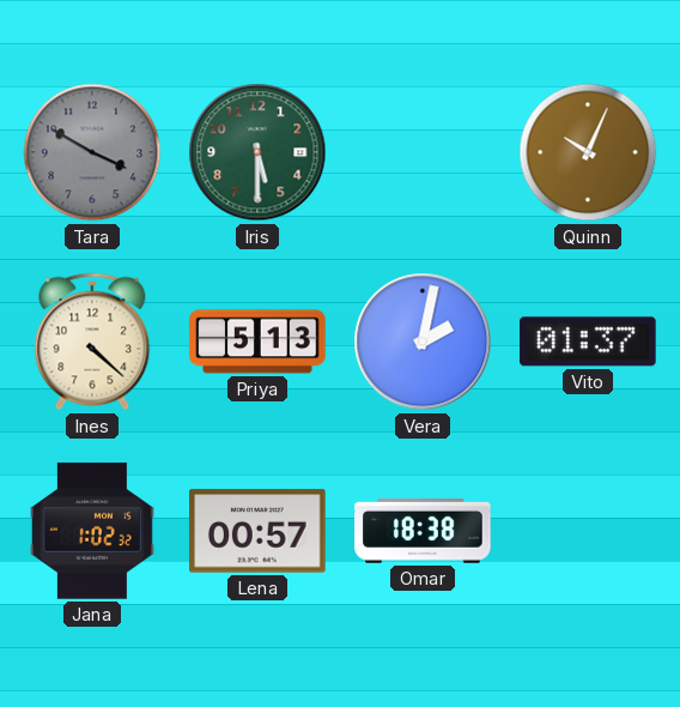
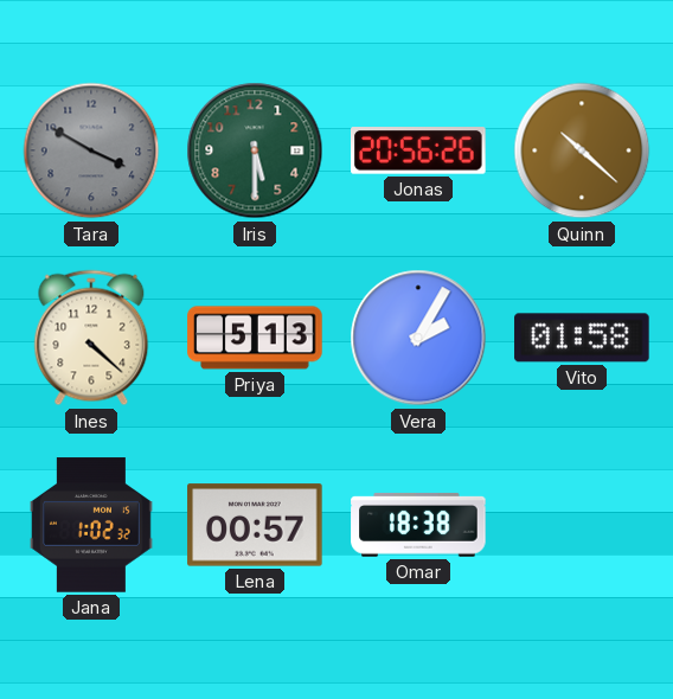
Jonas: none -> 20:56 (418, 152)
Quinn: 10:04 -> 10:22 (582, 150)
Vera: 2:02 -> 2:05 (418, 338)
Vito: 01:37 -> 01:58 (582, 338)
